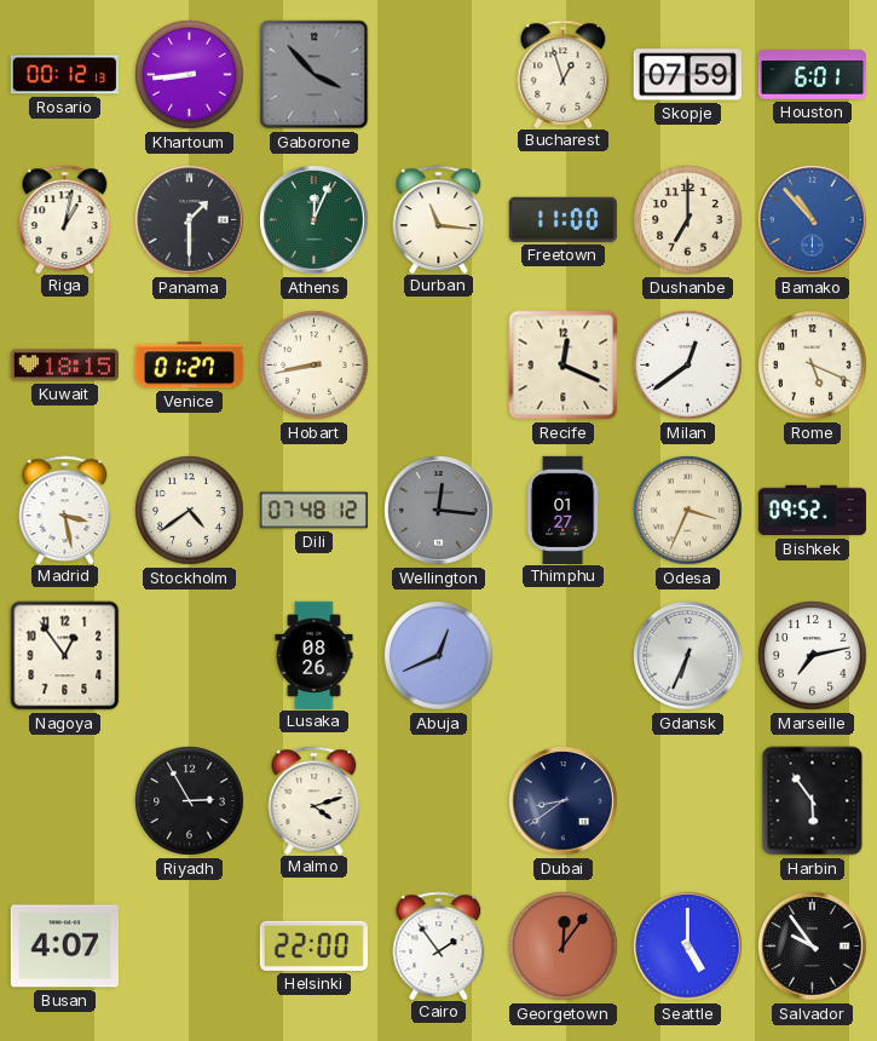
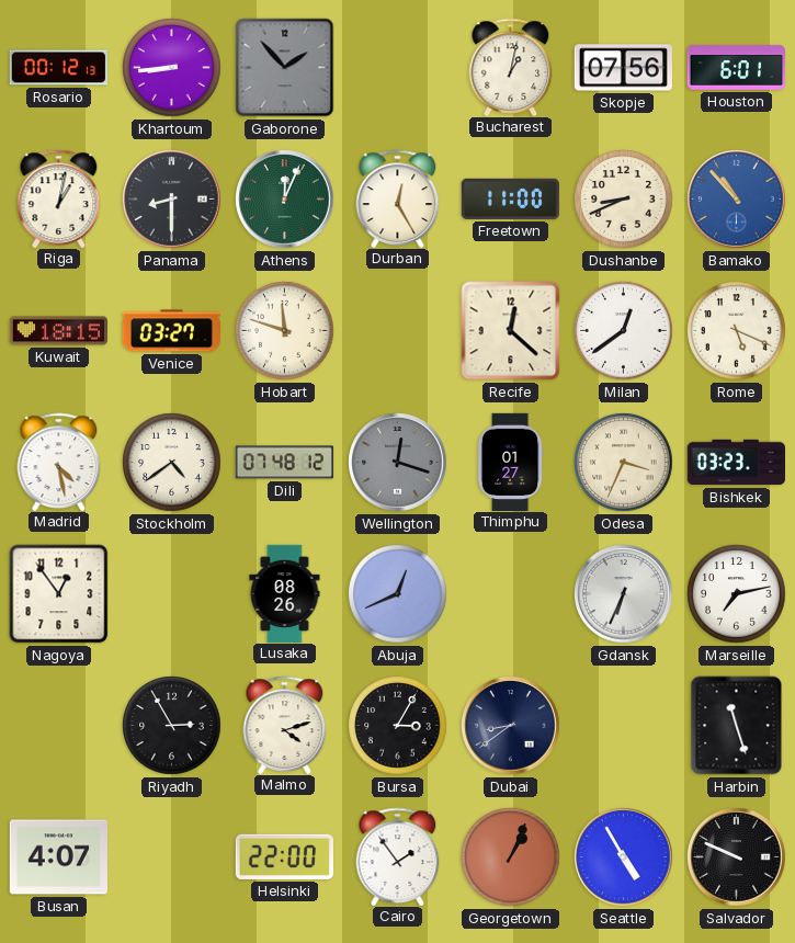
Gaborone: 3:53 -> 1:53 (285, 68)
Bucharest: 12:57 -> 1:02 (511, 67)
Skopje: 07:59 -> 07:56 (623, 68)
Panama: 1:30 -> 8:30 (172, 200)
Durban: 11:16 -> 12:25 (398, 198)
Dushanbe: 7:00 -> 8:41 (624, 200)
Venice: 01:27 -> 03:27 (171, 331)
Hobart: 8:43 -> 11:48 (285, 331)
Recife: 12:19 -> 12:22 (511, 331)
Madrid: 3:28 -> 4:28 (59, 462)
Wellington: 12:16 -> 12:18 (398, 463)
Bishkek: 09:52 -> 03:23 (736, 463)
Bursa: none -> 3:05 (398, 726)
Harbin: 5:54 -> 11:27 (737, 726)
Georgetown: 12:06 -> 1:04 (511, 857)
Seattle: 5:00 -> 4:55 (624, 857)
Salvador: 9:54 -> 9:49 (737, 857)
